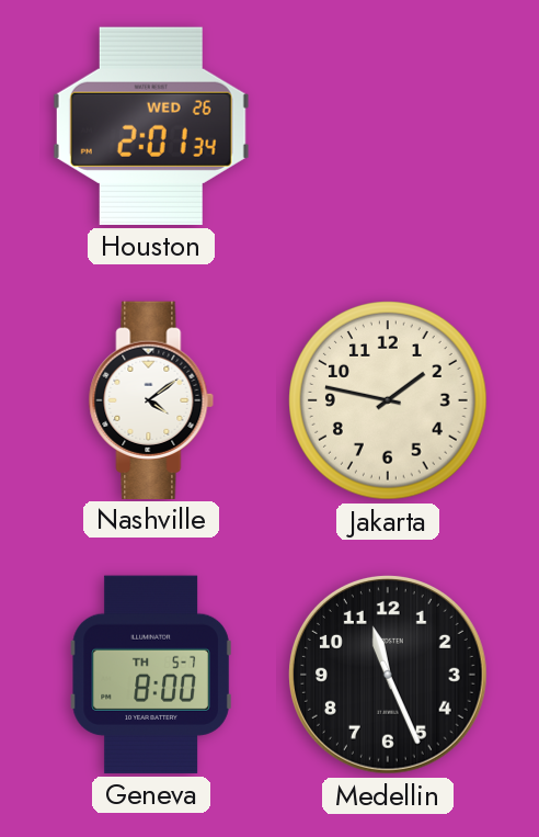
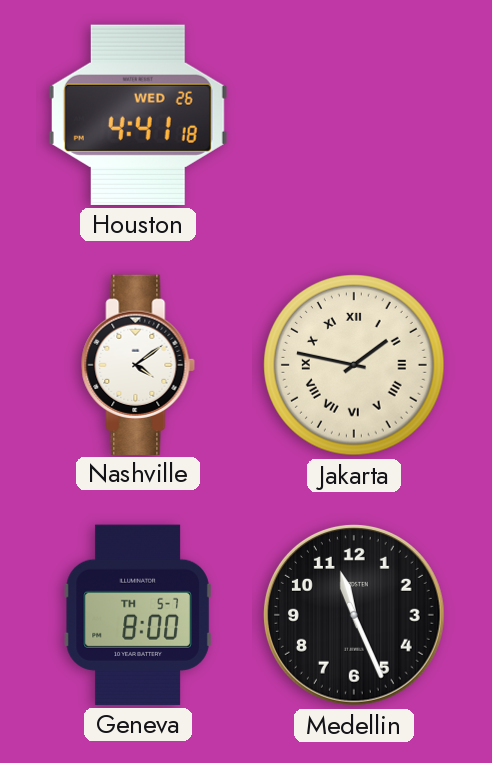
Houston: 2:01 -> 4:41 (138, 115)
Jakarta numerals: Arabic -> Roman (354, 365)
